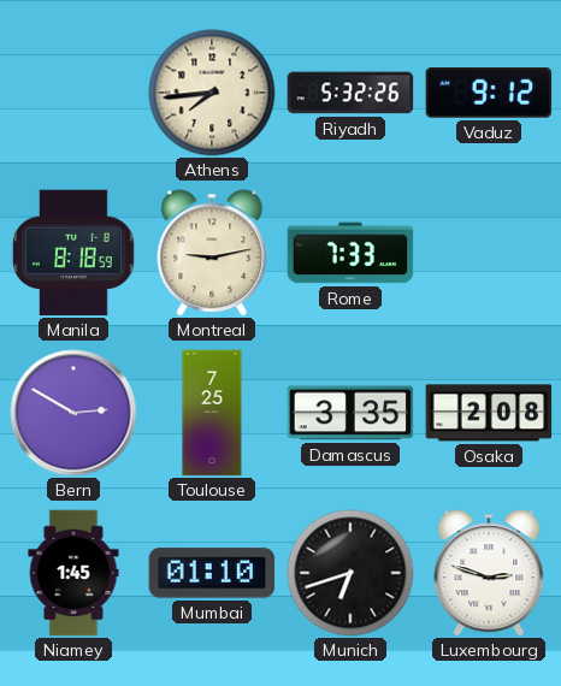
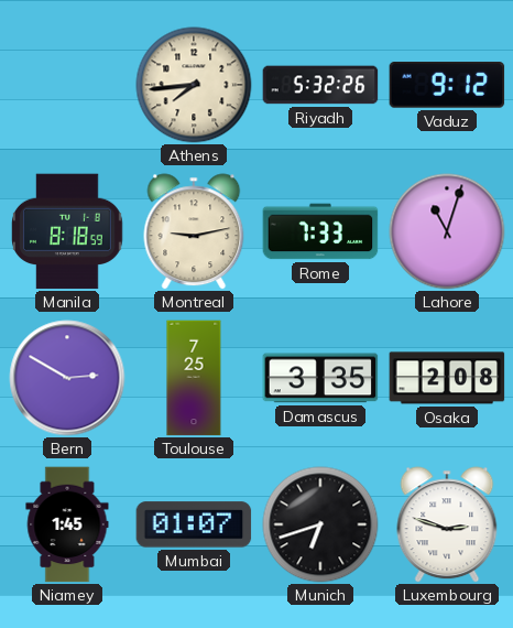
Lahore: none -> 11:03 (447, 231)
Mumbai: 01:10 -> 01:07 (194, 524)
